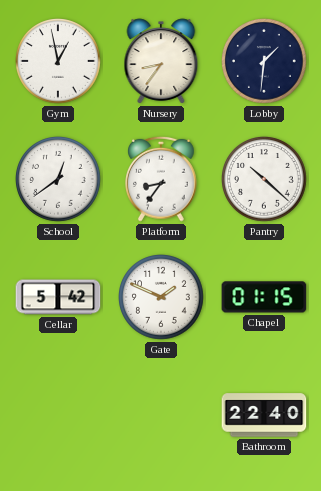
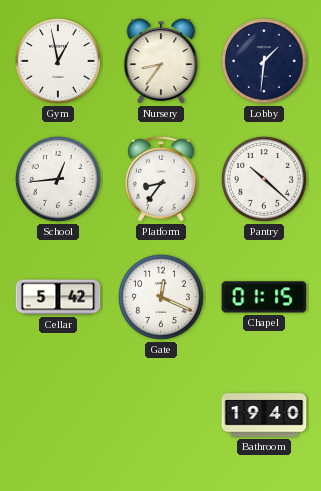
School: 12:39 -> 12:44 (59, 180)
Gate: 1:49 -> 12:19 (162, 298)
Bathroom: 22:40 -> 19:40 (264, 415)
